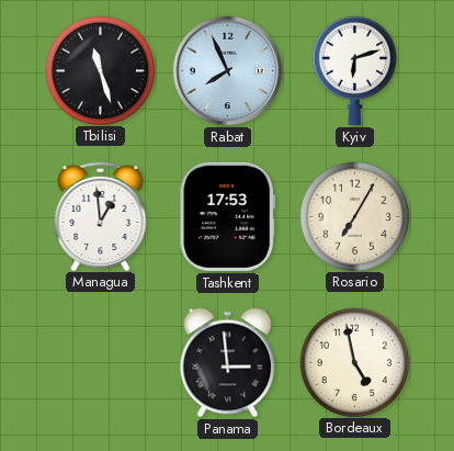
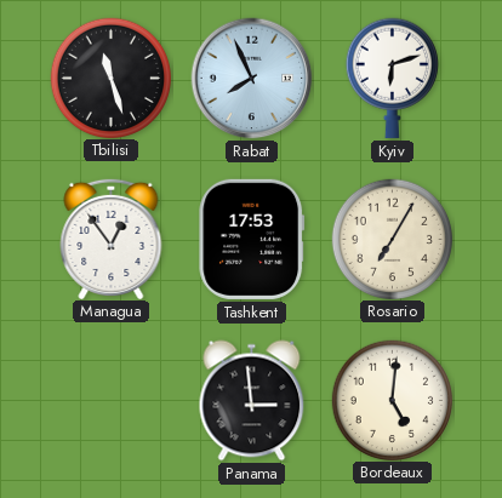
Managua: 12:59 -> 12:54 (112, 237)
Bordeaux: 4:58 -> 5:01 (392, 400)
